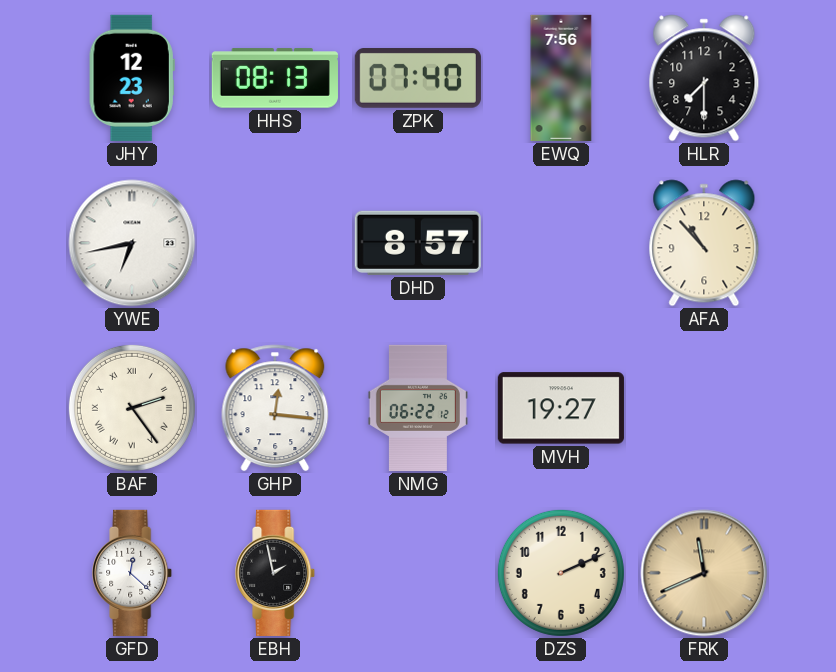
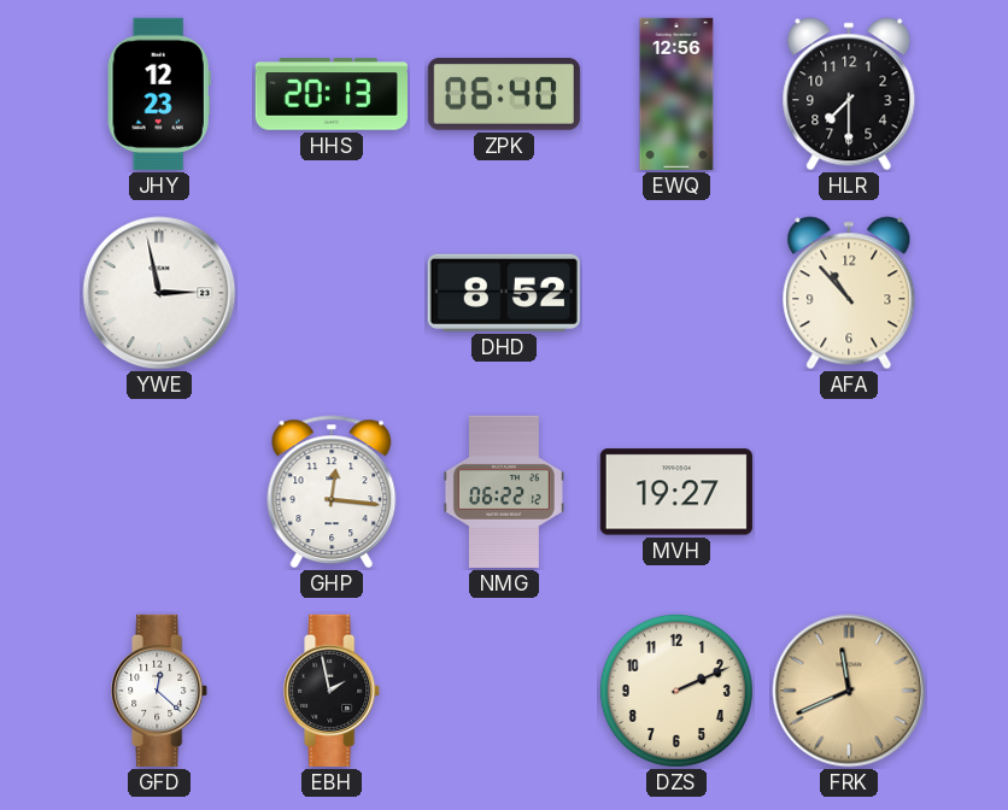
HHS: 08:13 -> 20:13 (332, 94)
ZPK: 07:40 -> 06:40 (504, 95)
EWQ: 7:56 -> 12:56 (676, 94)
YWE: 6:43 -> 2:58 (159, 293)
DHD: 8:57 -> 8:52 (504, 293)
BAF: 2:24 -> none (132, 408)
